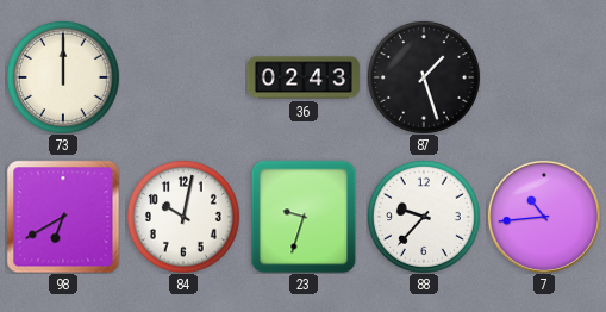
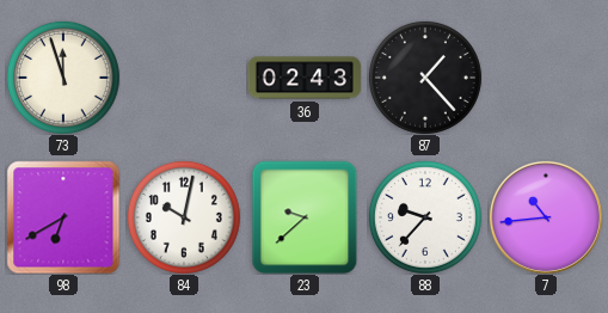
73: 12:00 -> 11:57 (63, 78)
87: 1:27 -> 1:23 (425, 78)
23: 9:33 -> 9:38 (305, 217)
